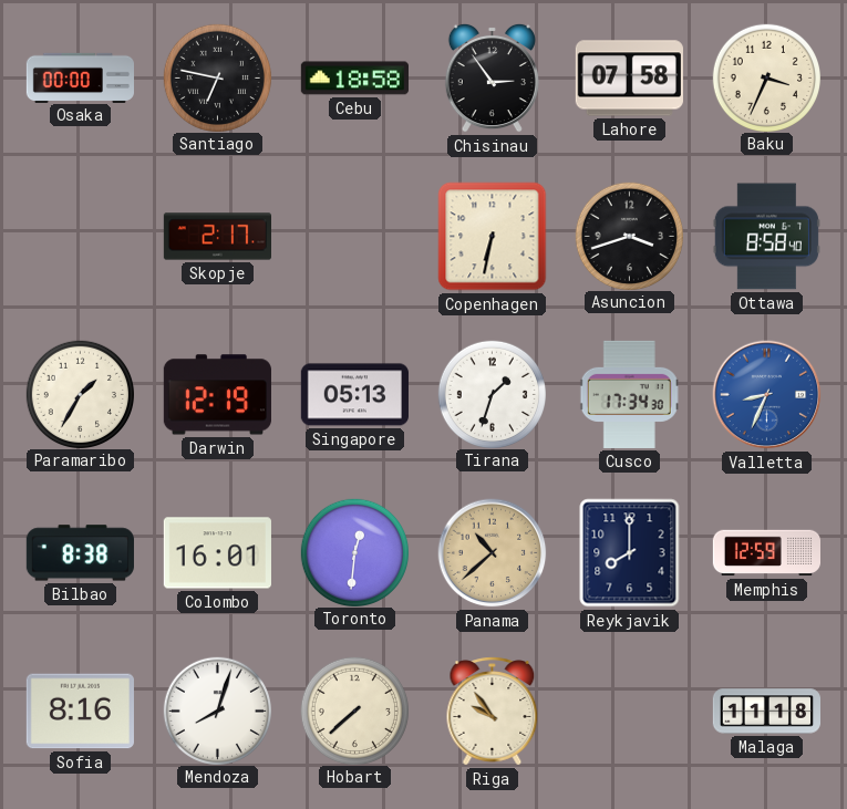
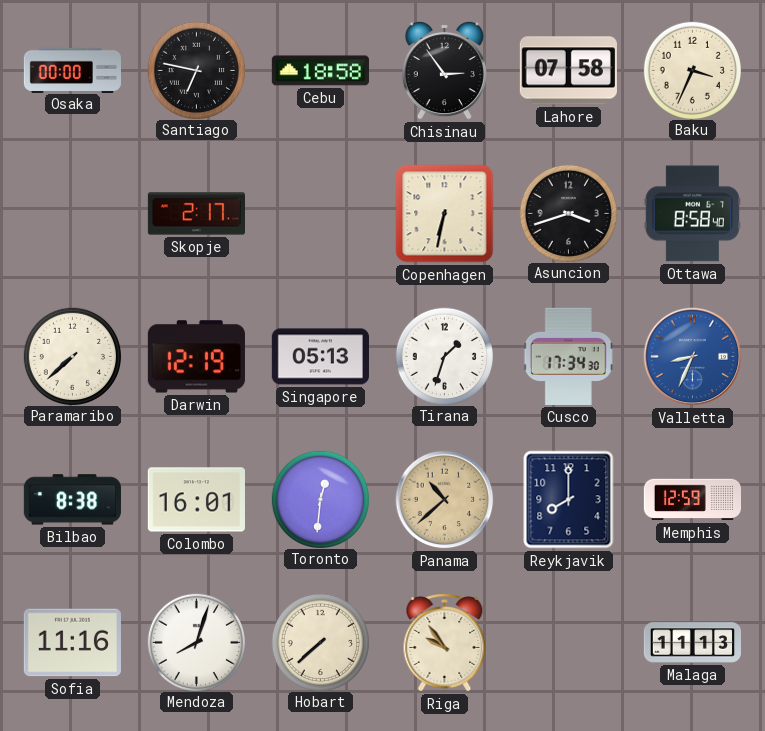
Paramaribo: 1:35 -> 7:38 (72, 356)
Sofia: 8:16 -> 11:16 (72, 643)
Malaga: 11:18 -> 11:13 (692, 643)
